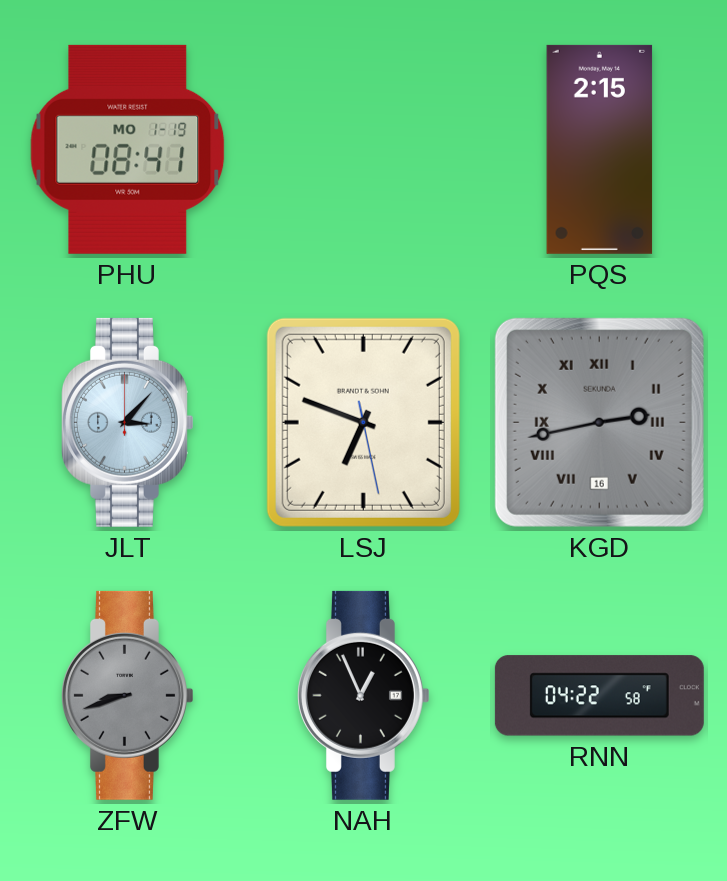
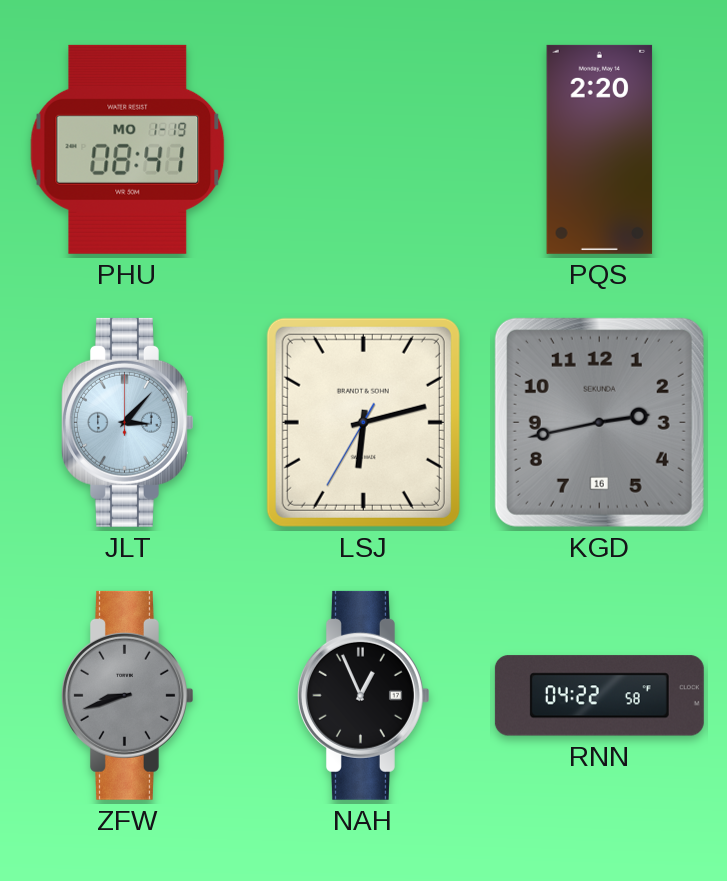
PQS: 2:15 -> 2:20 (600, 149)
LSJ: 6:48 -> 6:12 (363, 422)
KGD numerals: Roman -> Arabic (599, 422)
